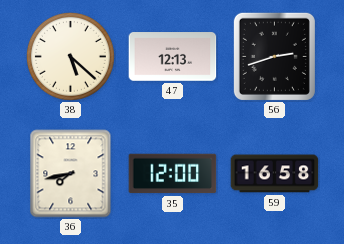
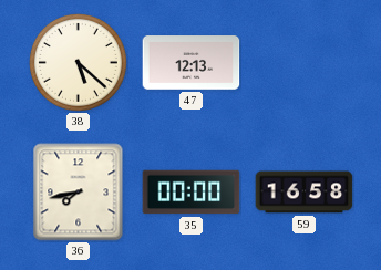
56: 2:42 -> none (274, 56)
35: 12:00 -> 00:00 (192, 193)
